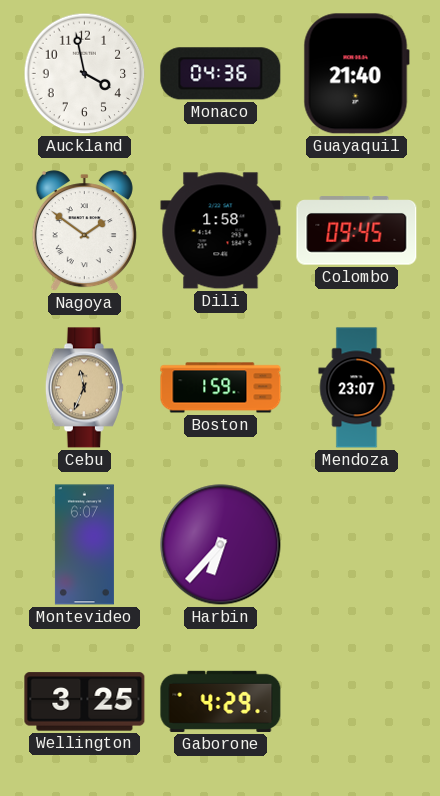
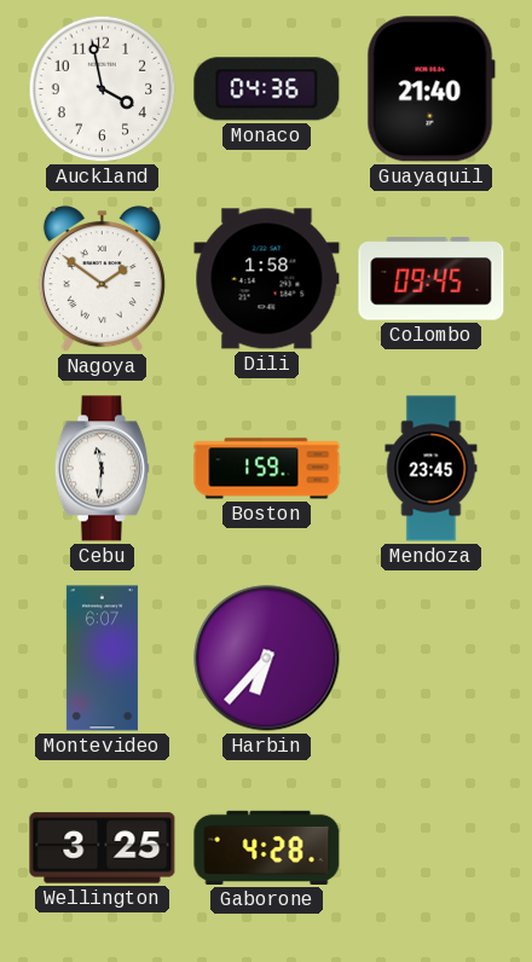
Cebu: 11:34 -> 11:31 (102, 469)
Cebu dial: champagne -> white (102, 469)
Mendoza: 23:07 -> 23:45 (432, 469)
Gaborone: 4:29 -> 4:28 (267, 847)
